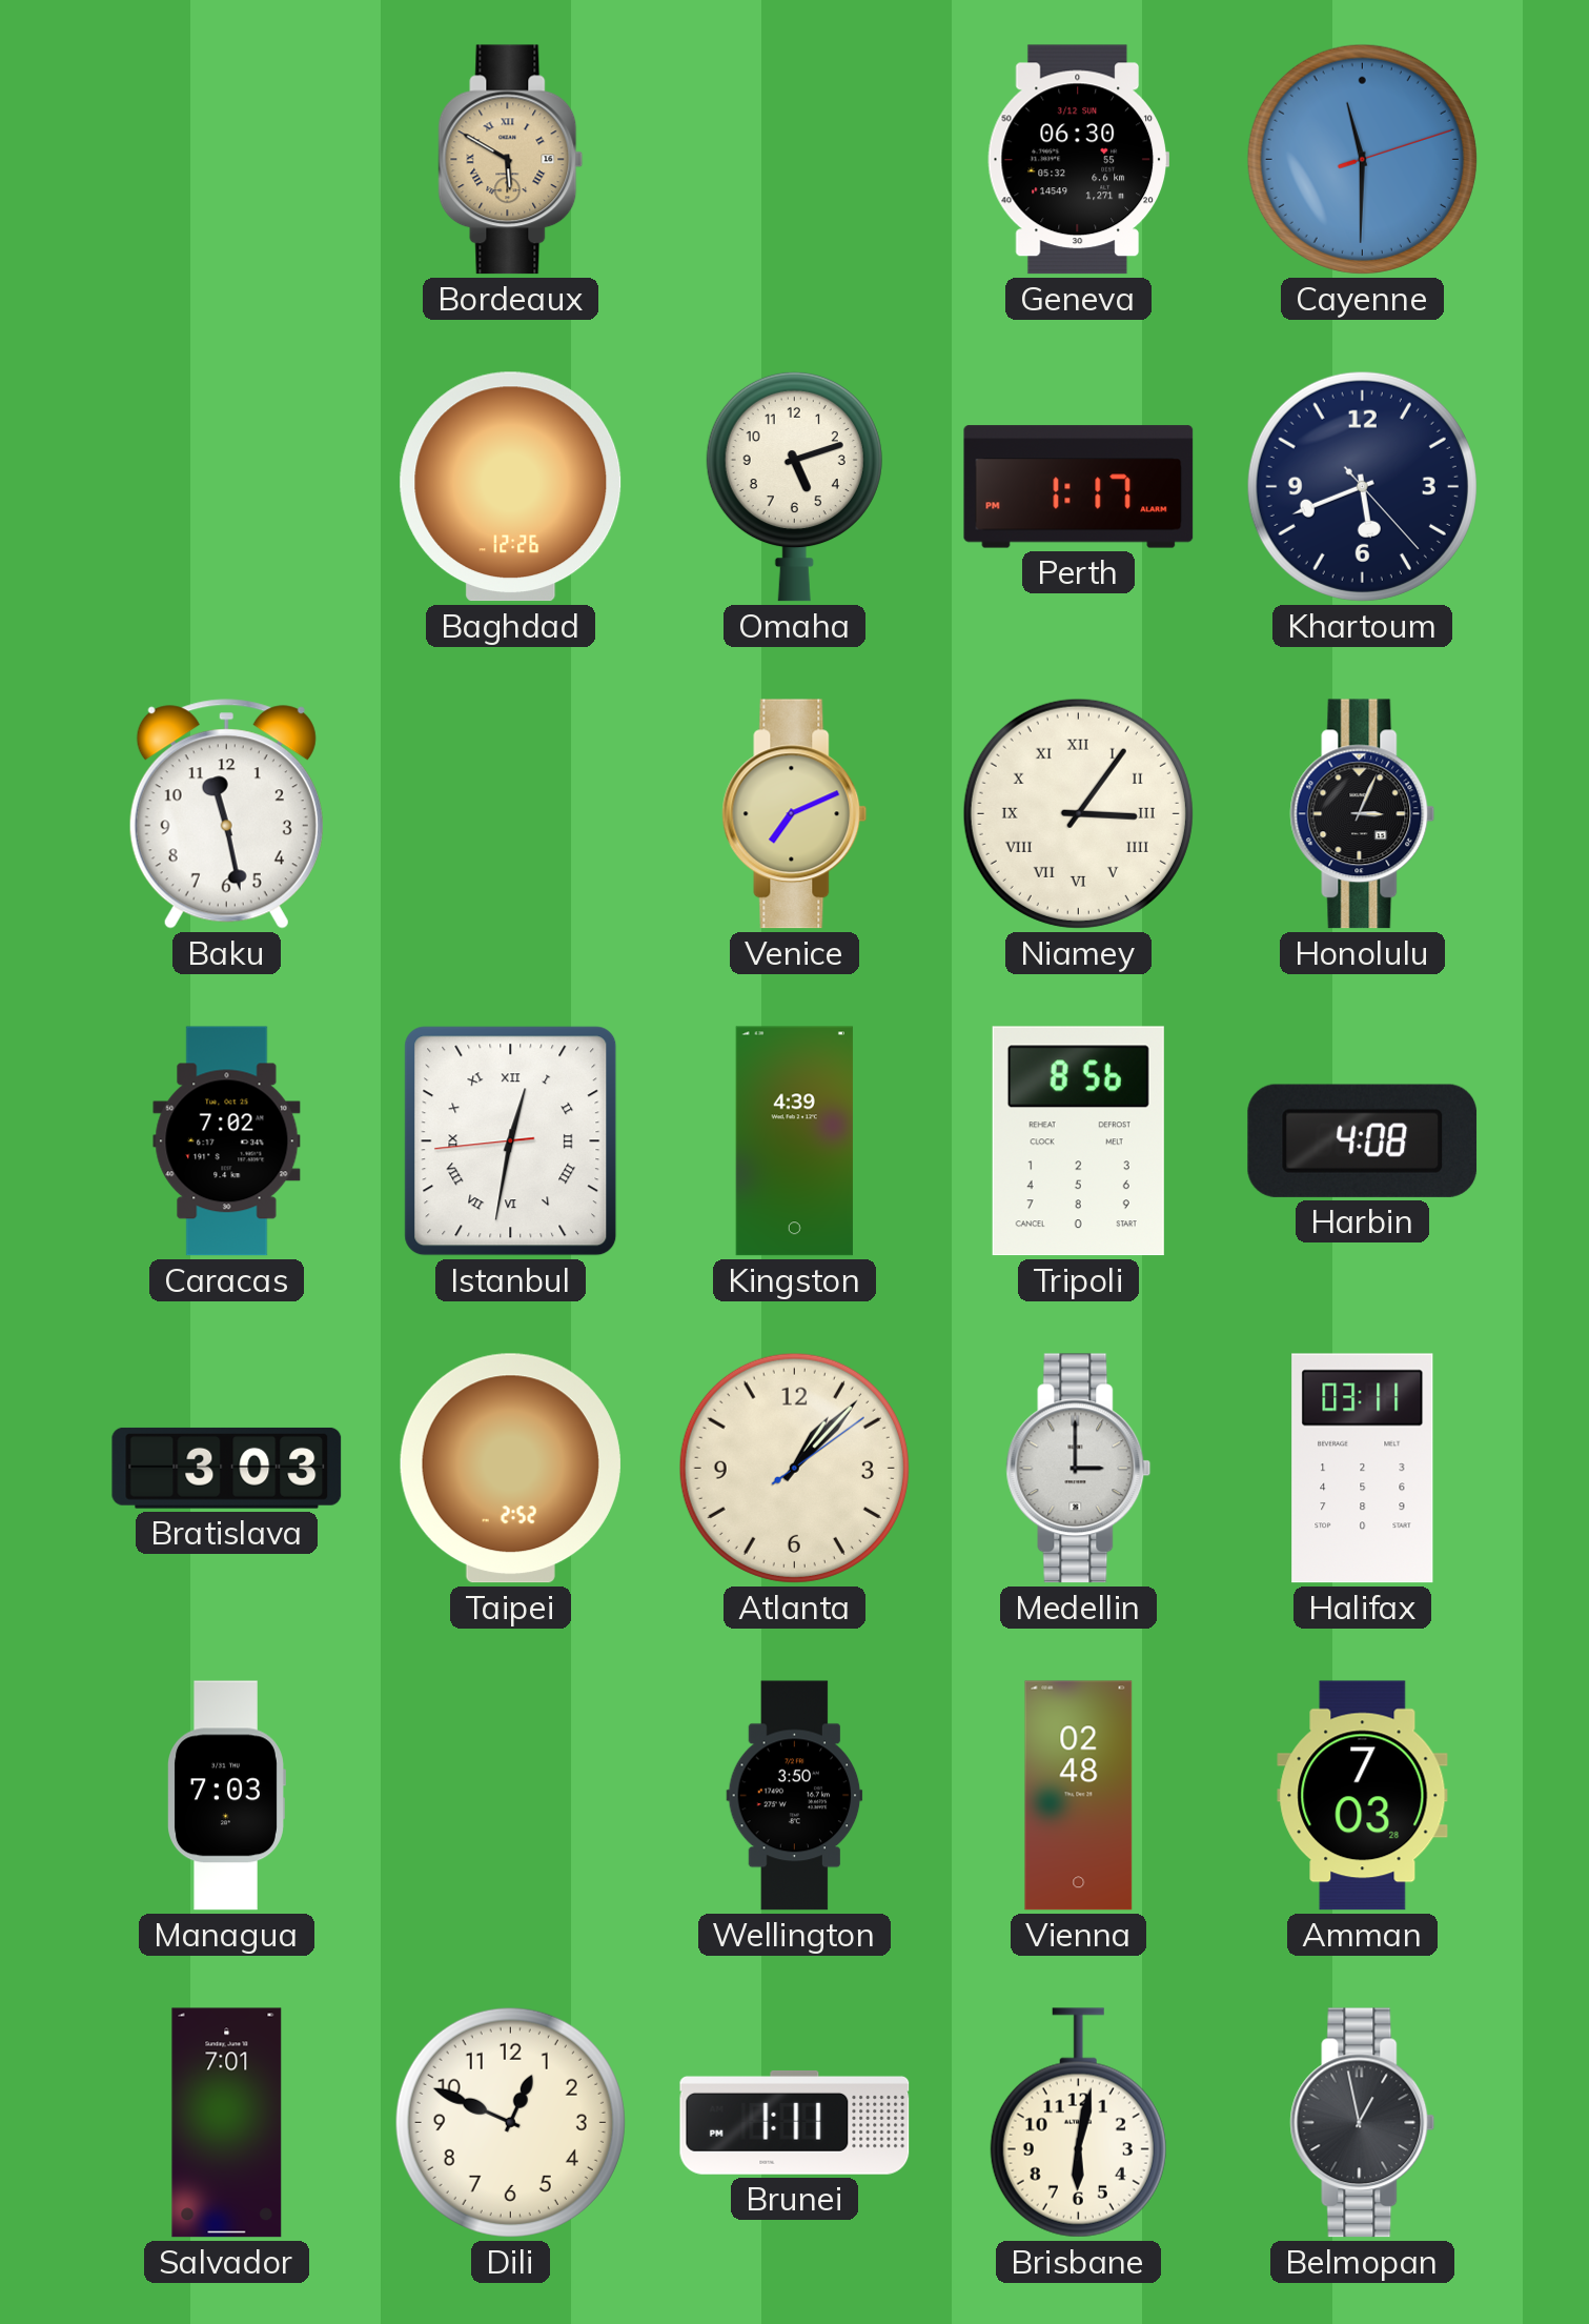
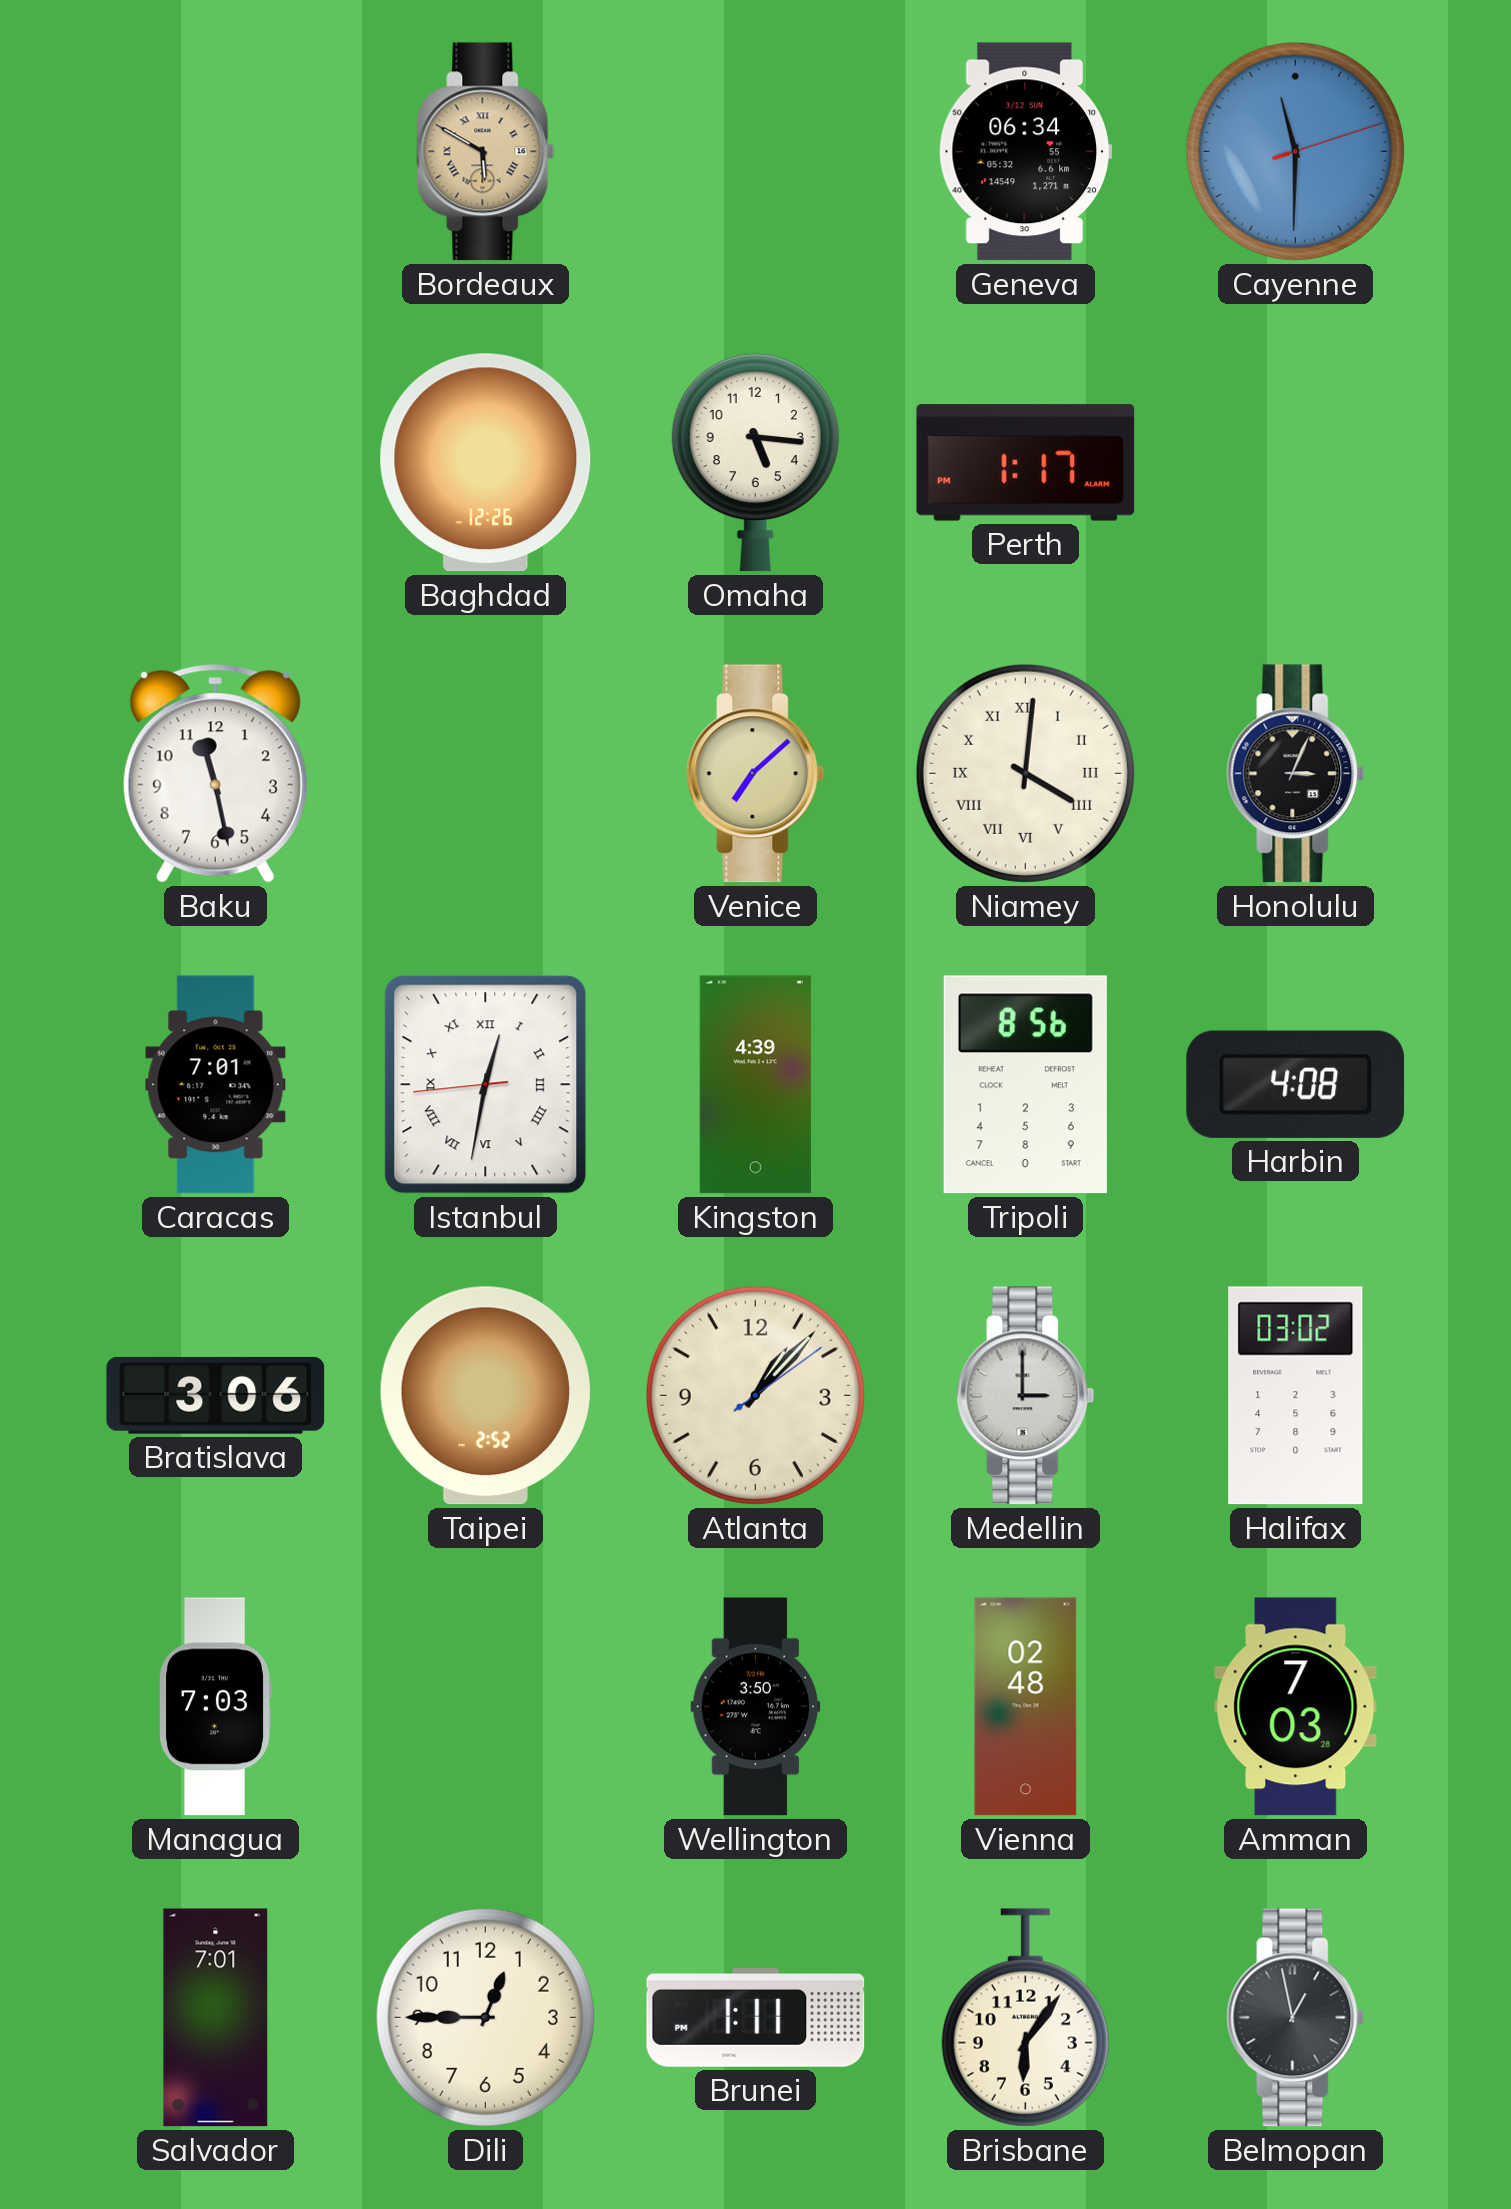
Geneva: 06:30 -> 06:34 (1025, 152)
Omaha: 5:12 -> 5:16 (755, 462)
Khartoum: 5:41 -> none (1362, 486)
Venice: 7:11 -> 7:08 (756, 774)
Niamey: 3:06 -> 4:01 (1025, 773)
Caracas: 7:02 -> 7:01 (216, 1085)
Bratislava: 3:03 -> 3:06 (216, 1395)
Halifax: 03:11 -> 03:02 (1296, 1396)
Dili: 12:49 -> 12:45 (485, 2017)
Brisbane: 6:02 -> 6:06 (1025, 2018)
